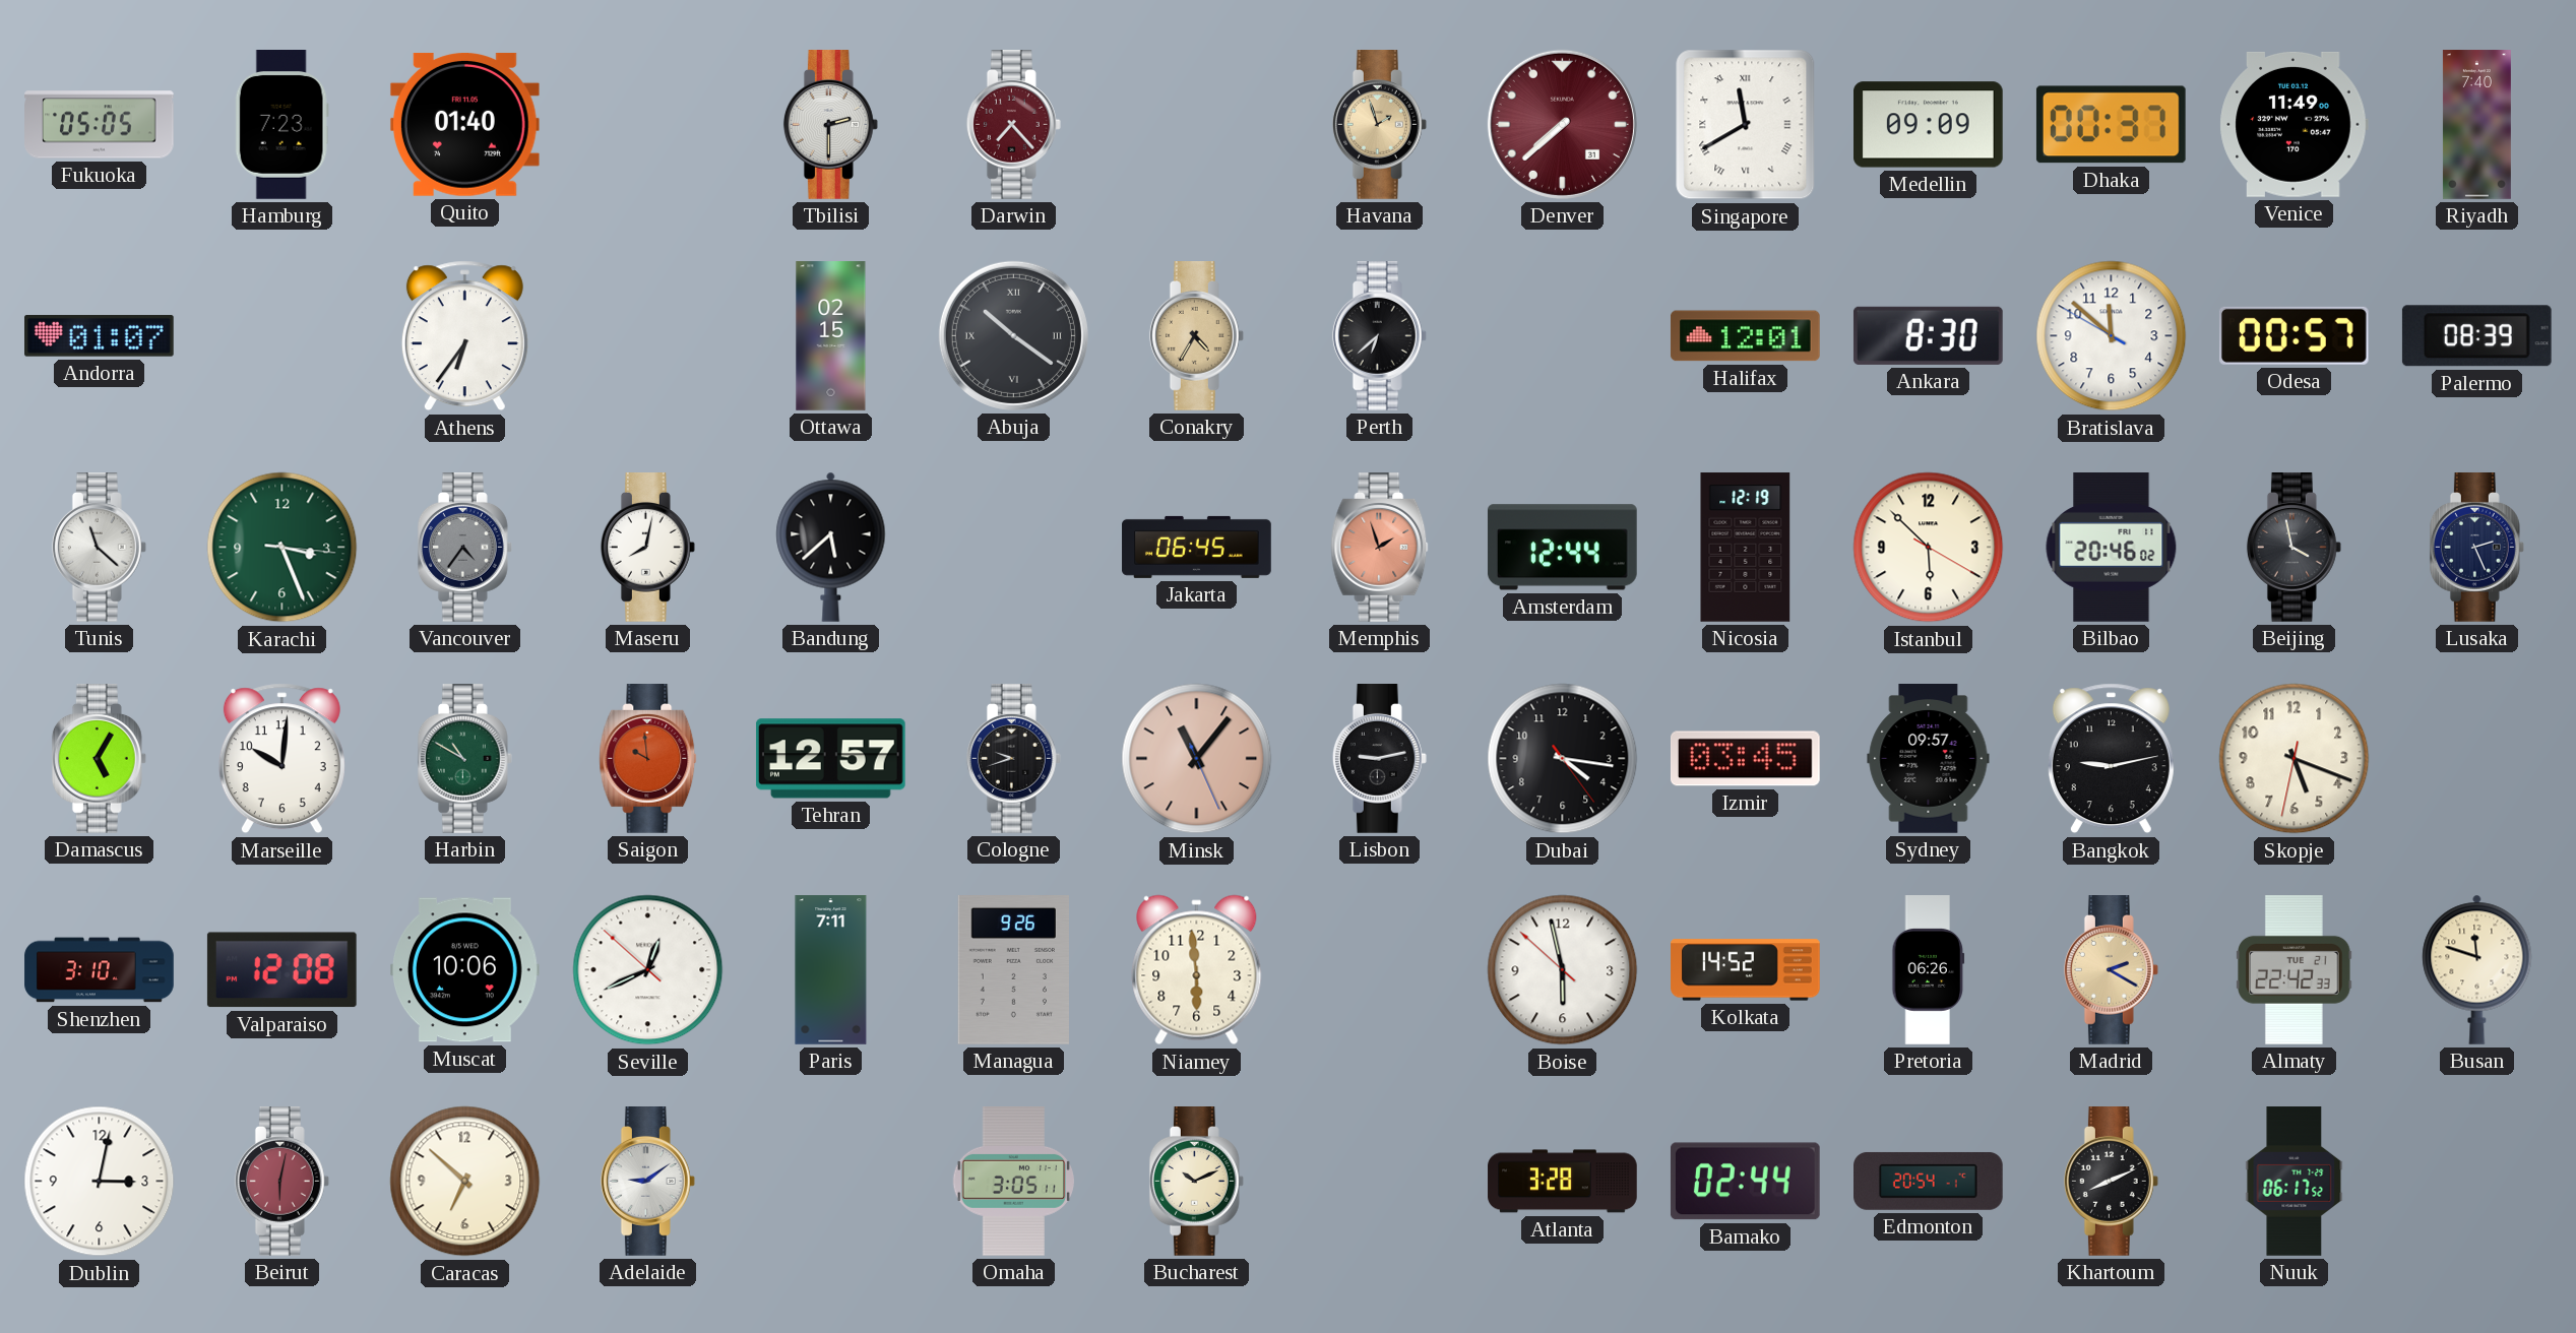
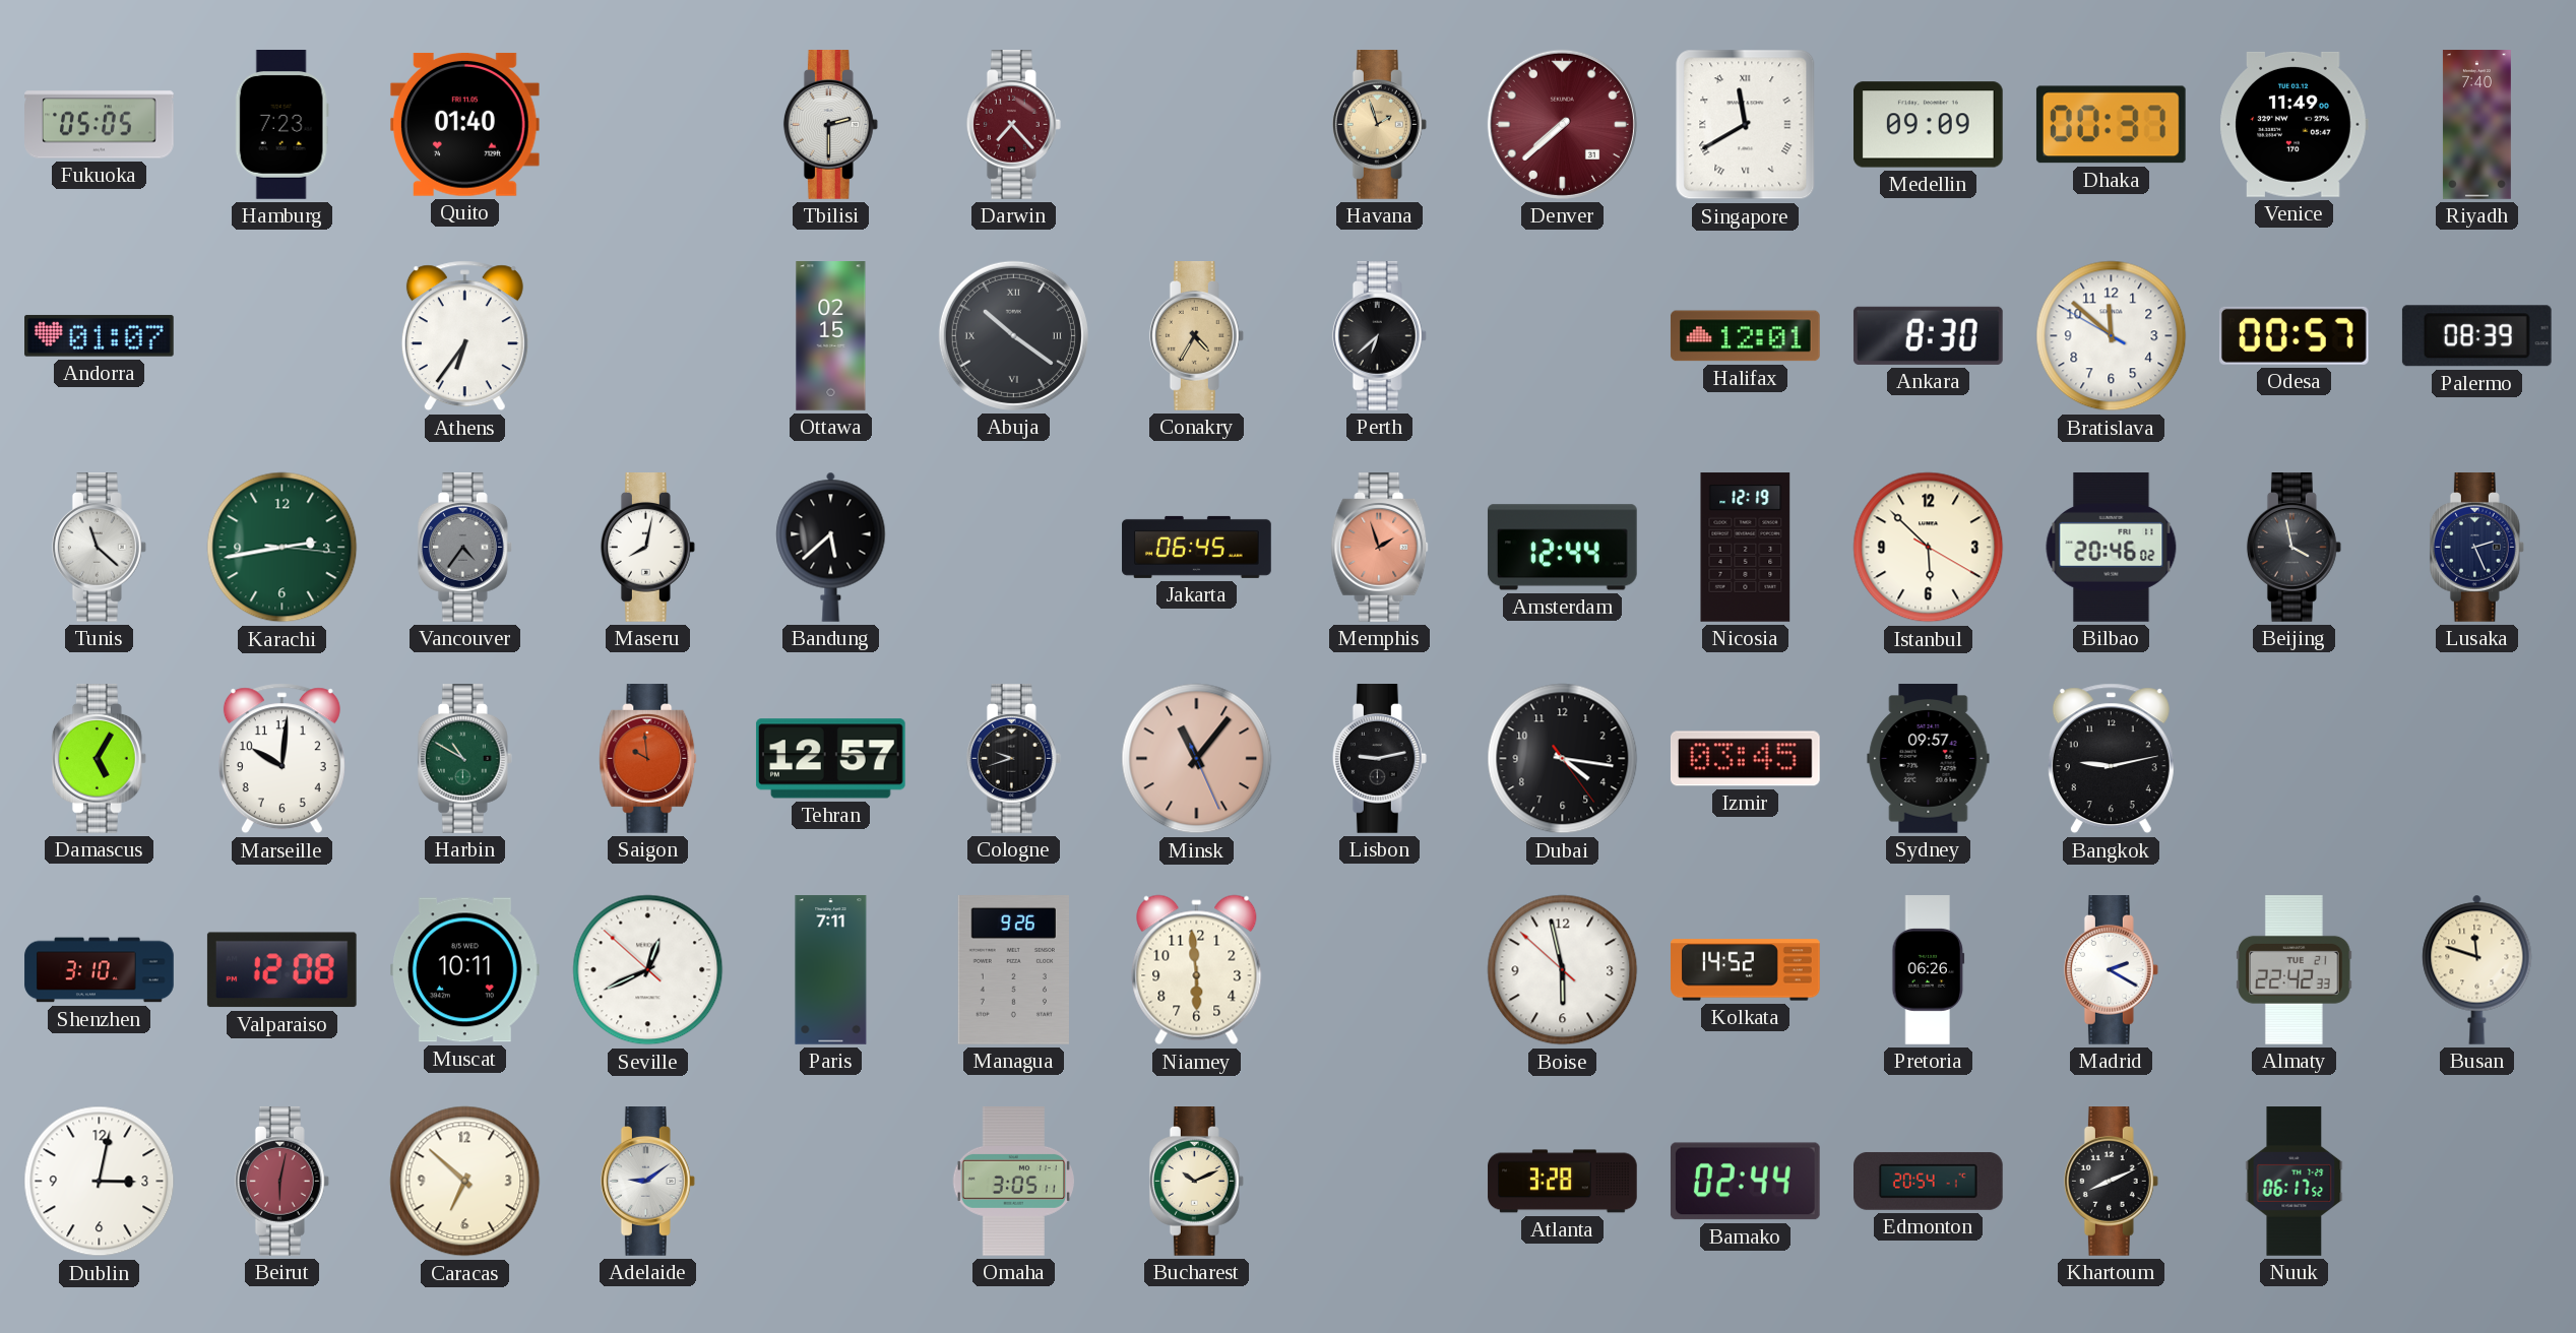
Karachi: 3:26 -> 2:43 (282, 548)
Skopje: 5:18 -> none (2295, 759)
Muscat: 10:06 -> 10:11 (465, 970)
Madrid dial: champagne -> white (2111, 970)
